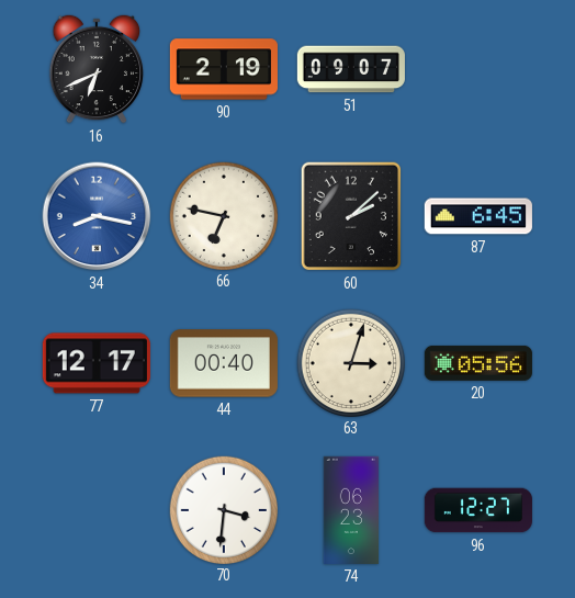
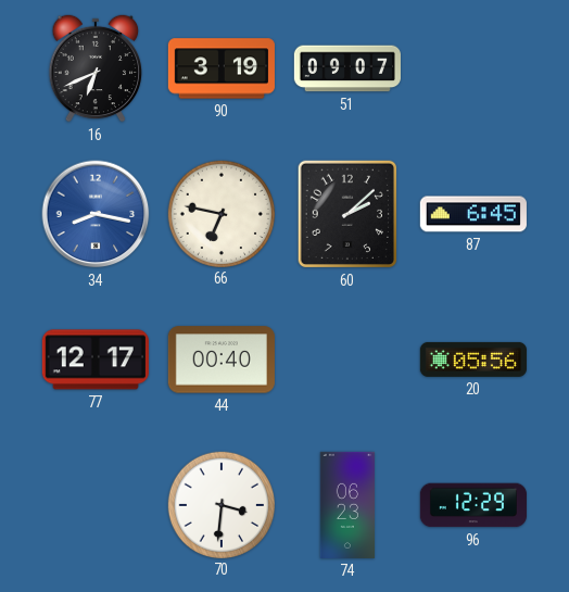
90: 2:19 -> 3:19 (222, 68)
63: 3:03 -> none (350, 362)
96: 12:27 -> 12:29 (473, 505)
